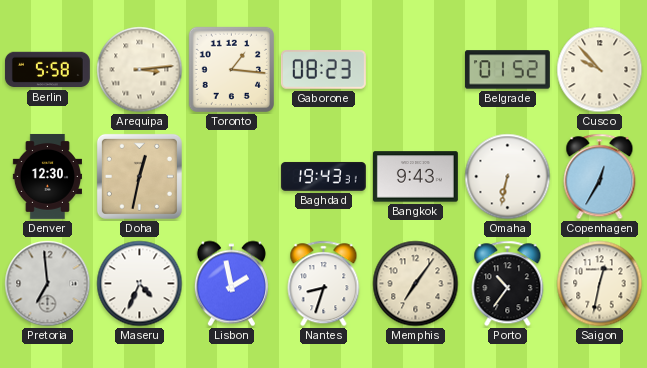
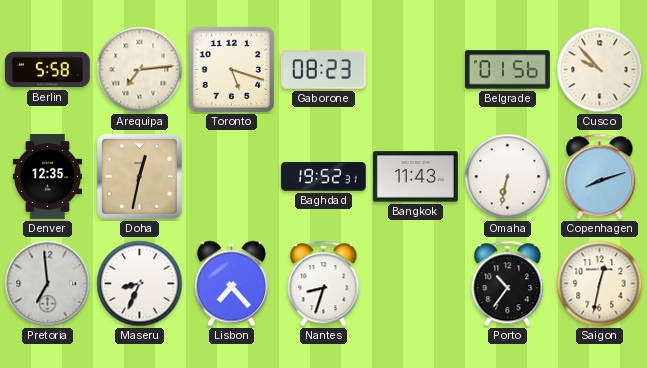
Arequipa: 3:14 -> 7:14 (140, 70)
Toronto: 1:16 -> 5:18 (231, 69)
Belgrade: 01:52 -> 01:56 (507, 70)
Denver: 12:30 -> 12:35 (47, 176)
Baghdad: 19:43 -> 19:52 (323, 176)
Bangkok: 9:43 -> 11:43 (415, 177)
Copenhagen: 12:35 -> 8:12 (600, 177)
Maseru: 4:34 -> 8:34 (140, 284)
Lisbon: 1:58 -> 7:23 (231, 284)
Memphis: 7:06 -> none (416, 284)
